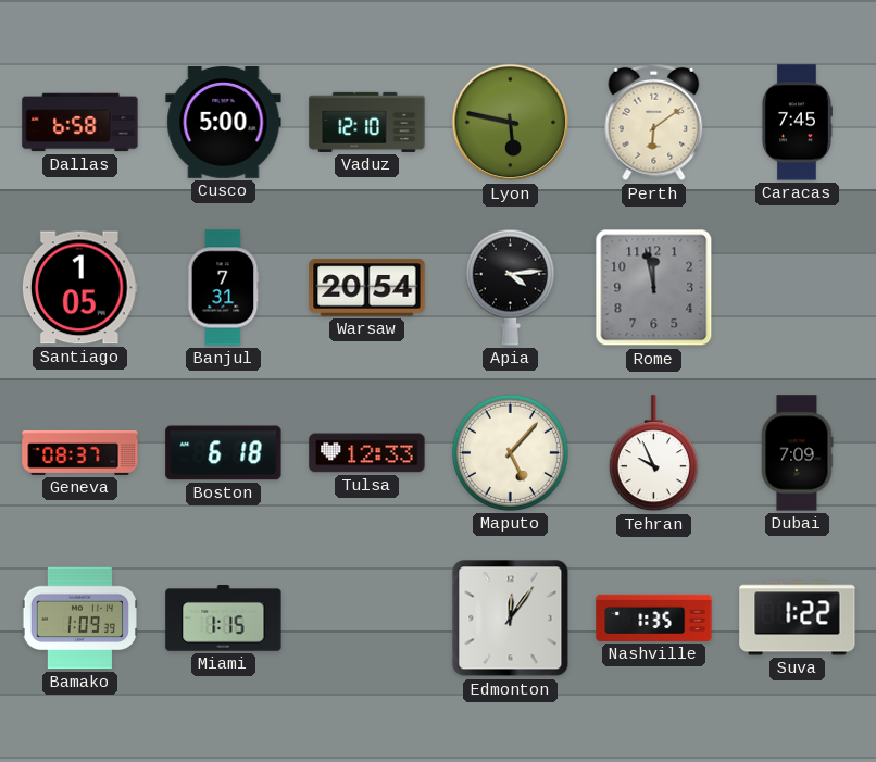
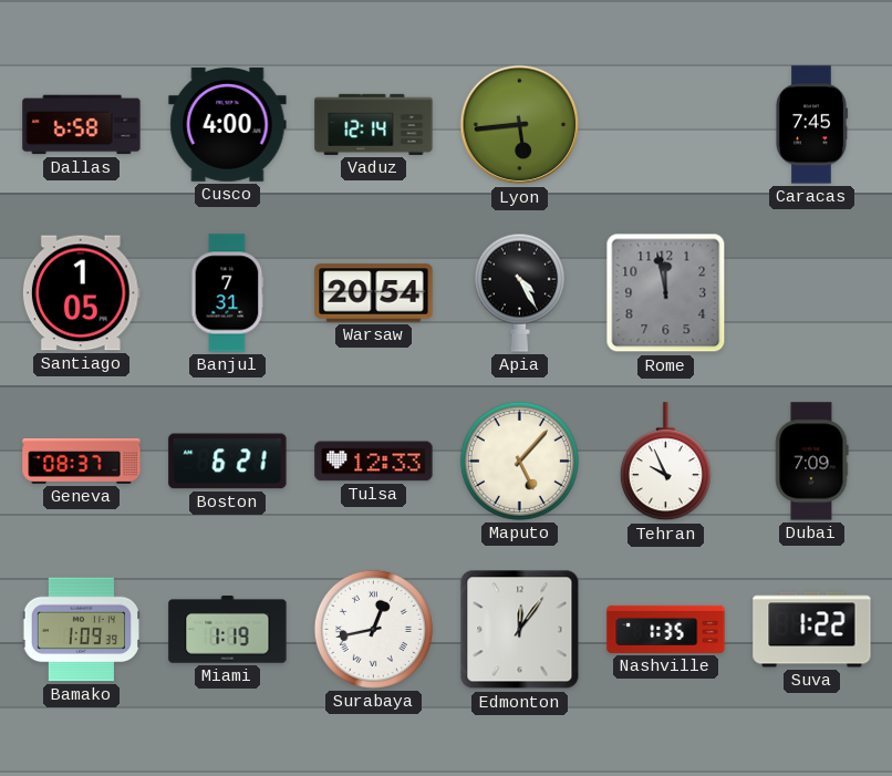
Cusco: 5:00 -> 4:00 (228, 125)
Vaduz: 12:10 -> 12:14 (374, 124)
Lyon: 5:47 -> 5:44 (520, 125)
Perth: 6:09 -> none (654, 123)
Apia: 4:14 -> 4:25 (519, 292)
Boston: 6:18 -> 6:21 (228, 462)
Miami: 1:15 -> 1:19 (228, 630)
Surabaya: none -> 12:43 (373, 629)
